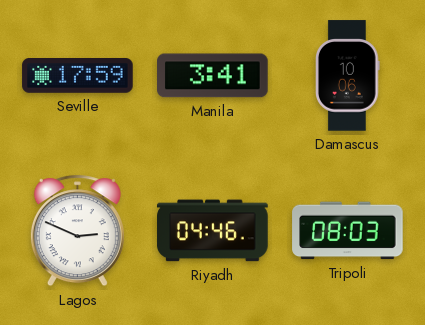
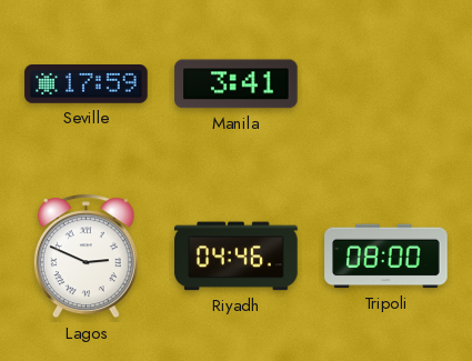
Damascus: 10:06 -> none (348, 76)
Tripoli: 08:03 -> 08:00 (386, 257)
